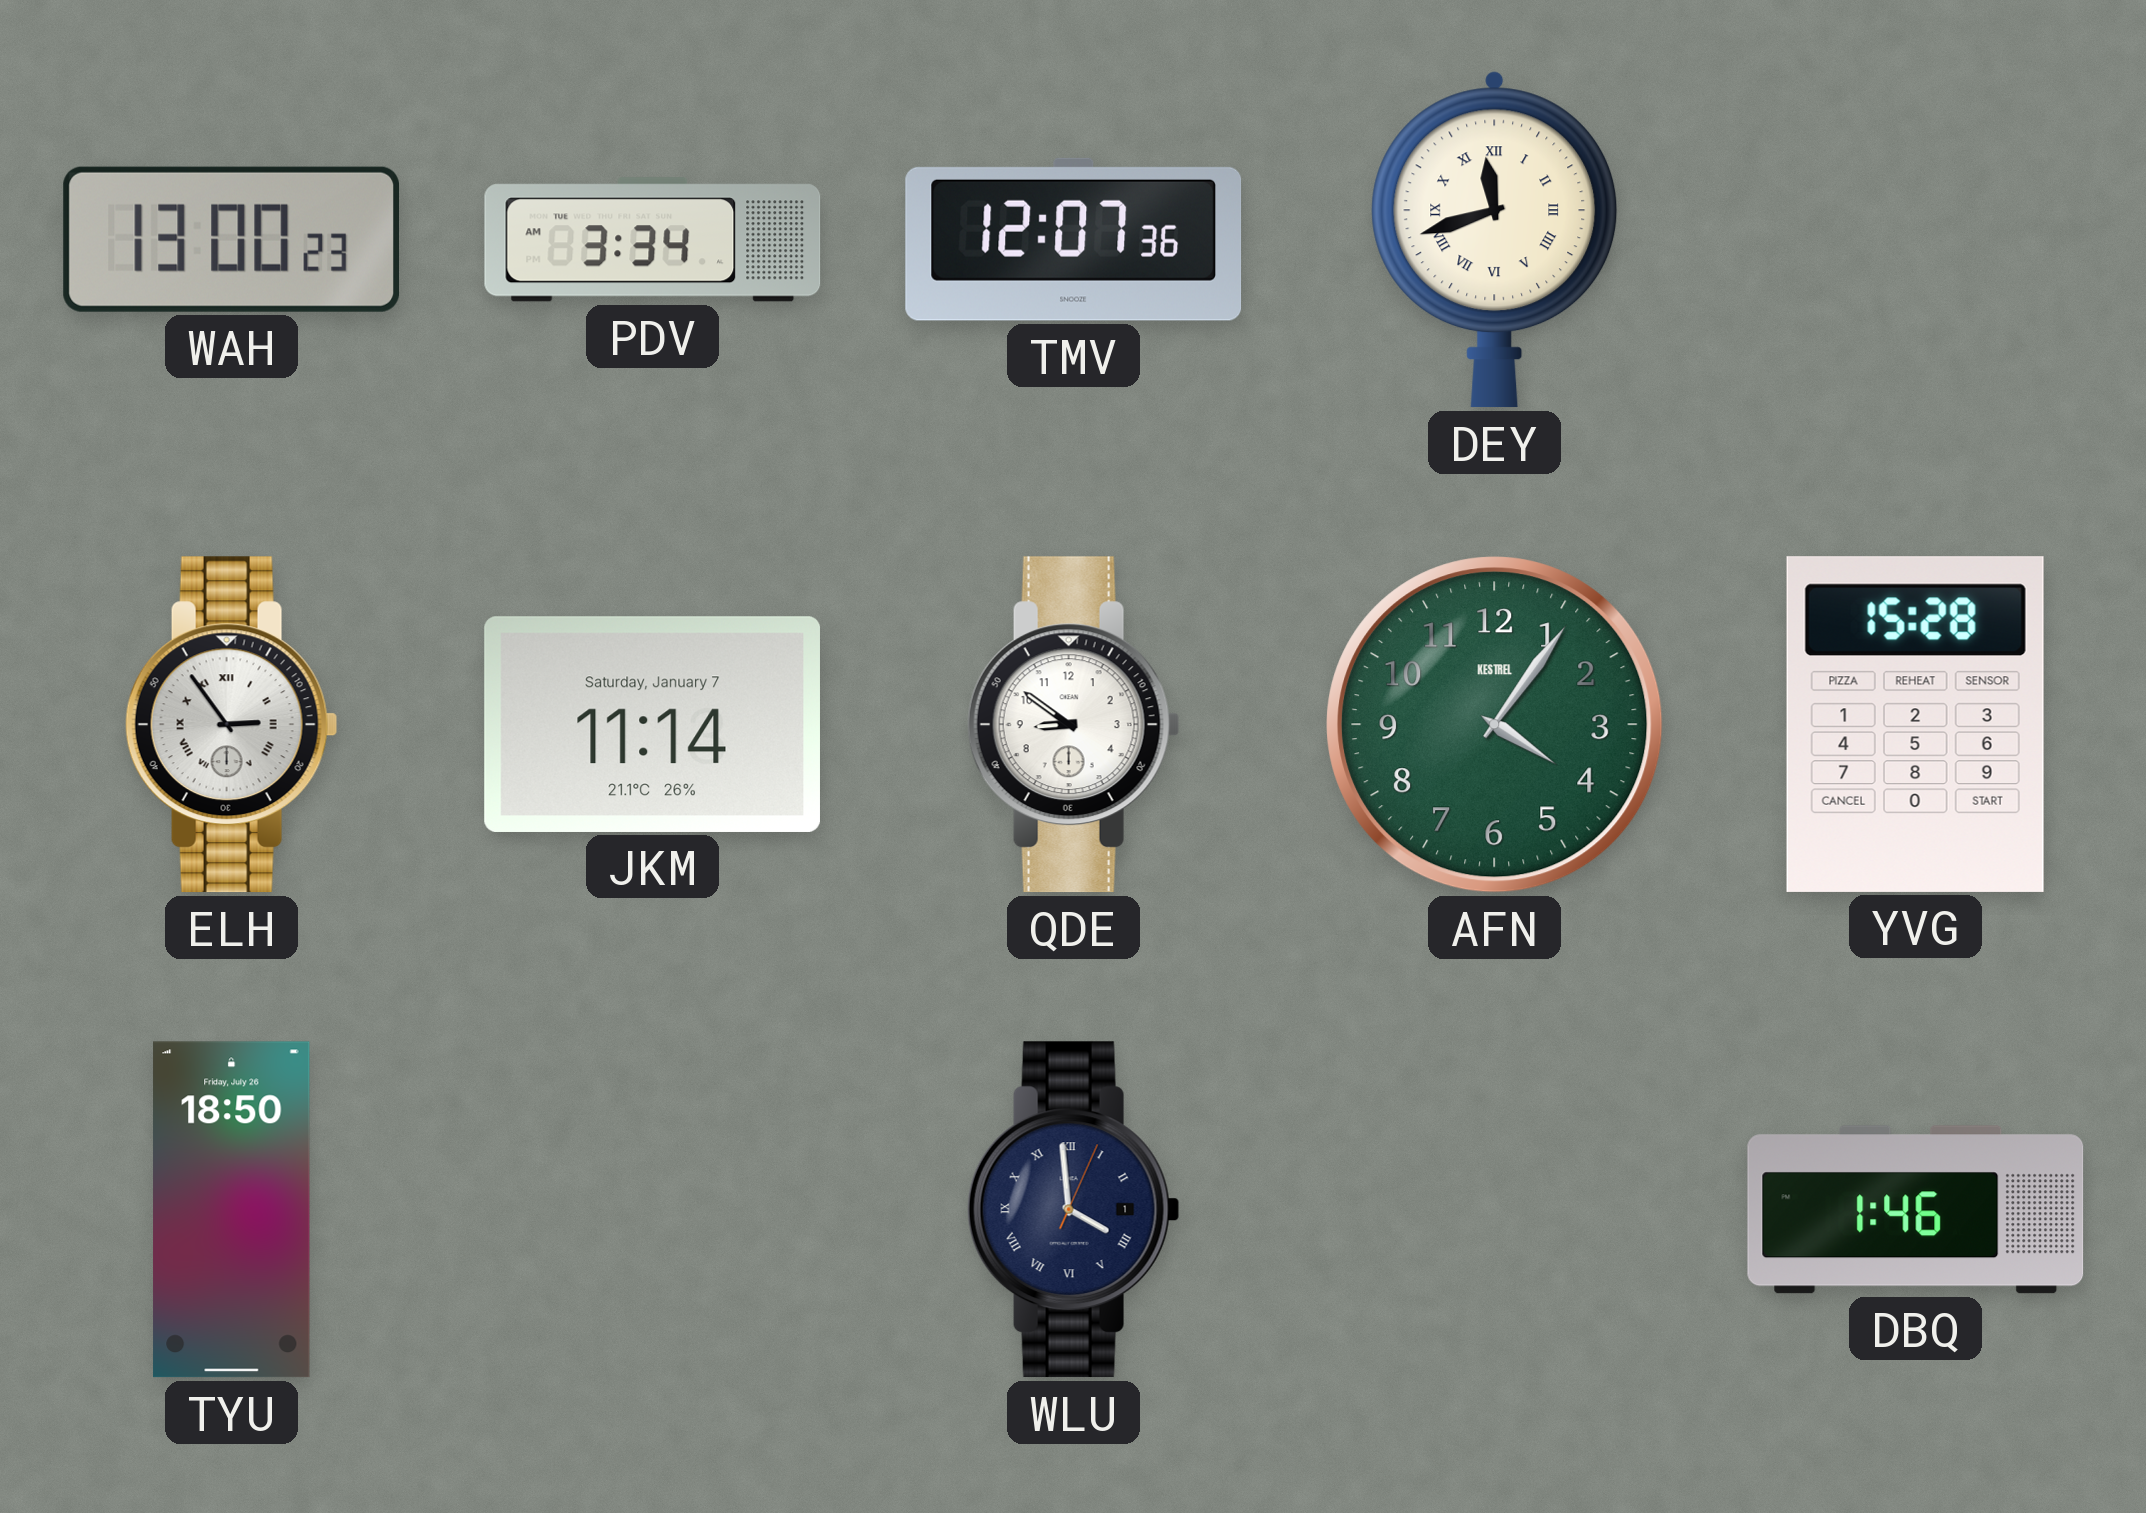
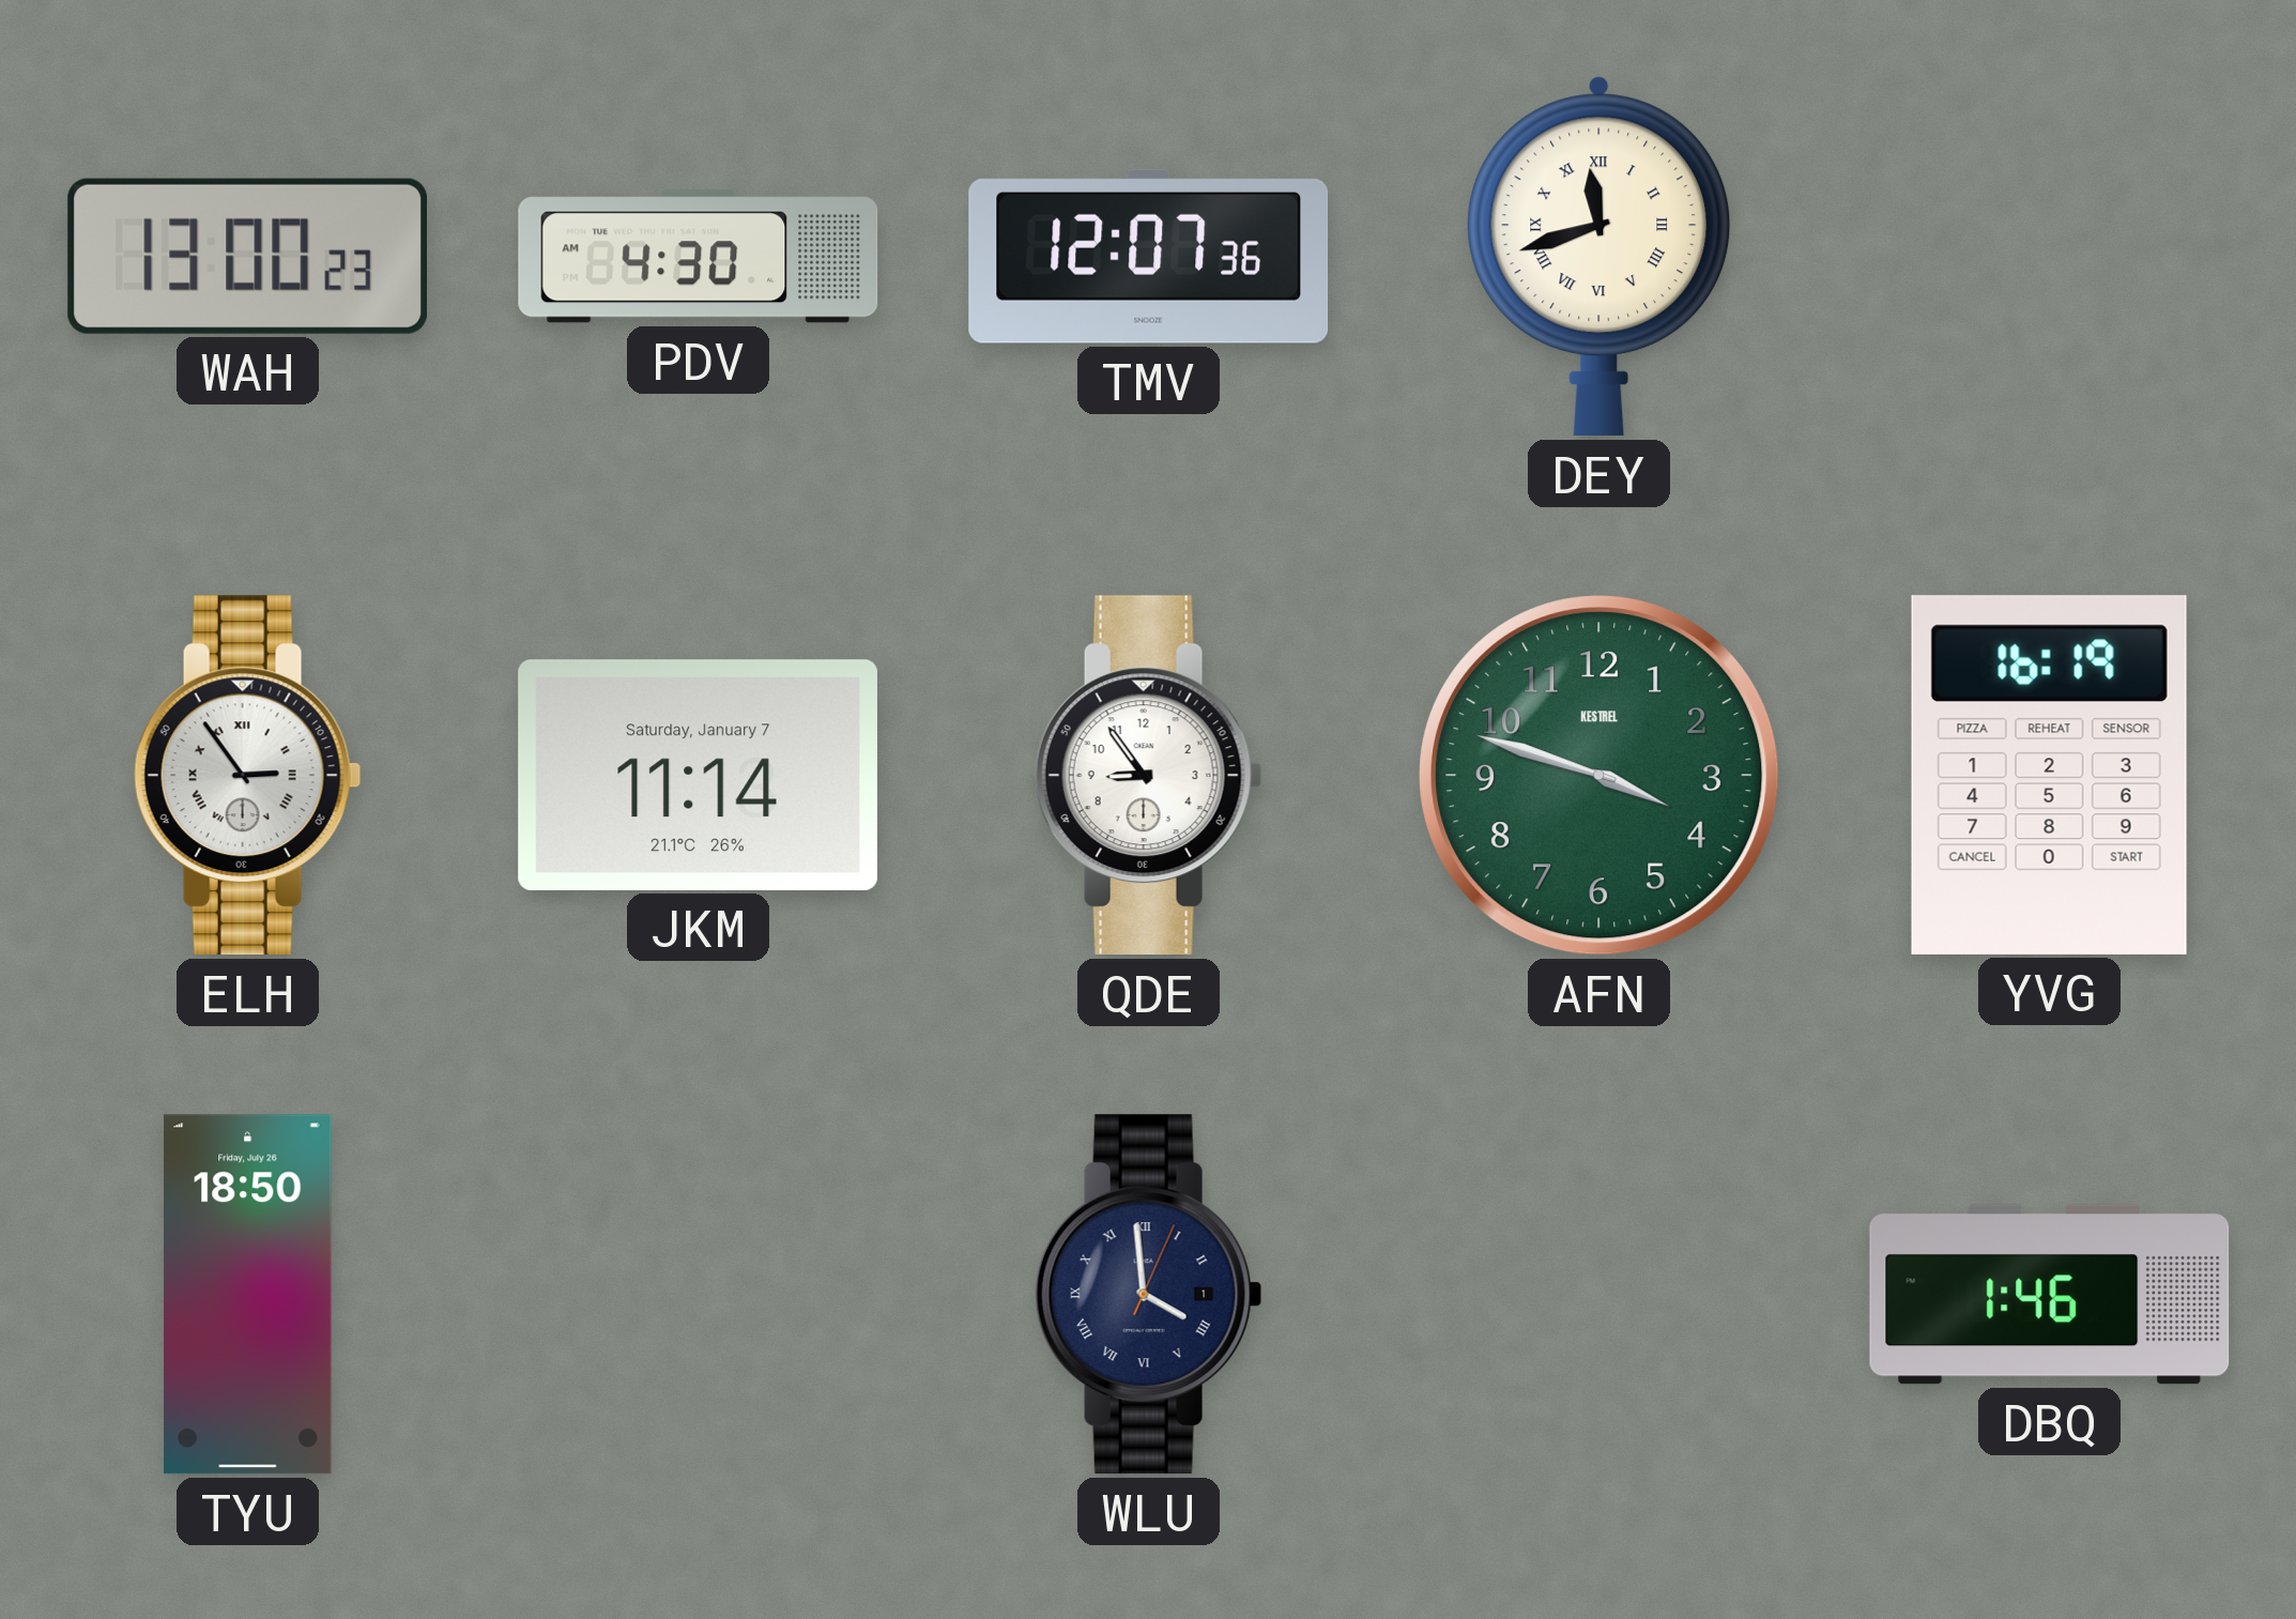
PDV: 3:34 -> 4:30 (699, 257)
QDE: 8:51 -> 8:54 (1148, 776)
AFN: 4:06 -> 3:48 (1599, 776)
YVG: 15:28 -> 16:19 (2049, 775)
